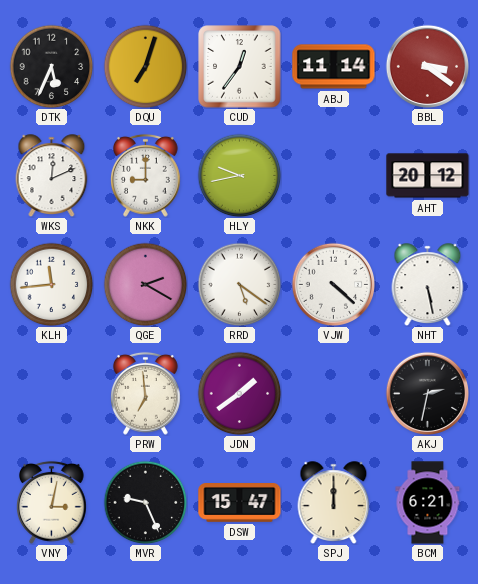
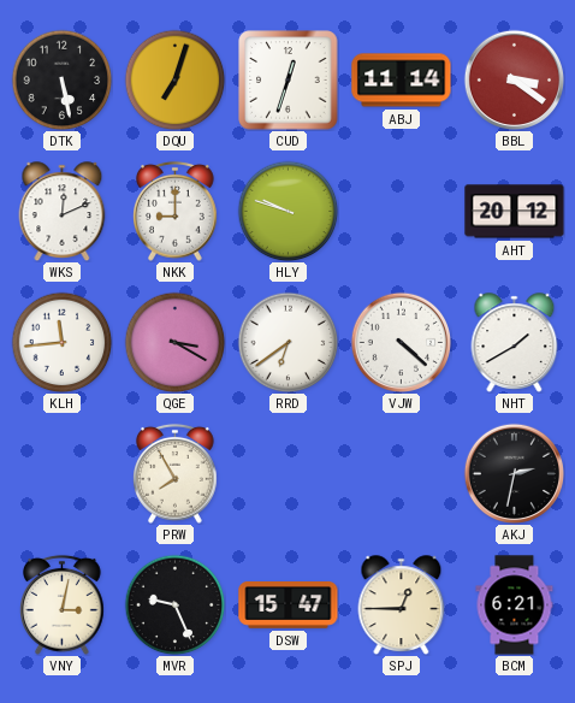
DTK: 5:34 -> 5:28 (61, 79)
CUD: 12:36 -> 12:33 (289, 81)
HLY: 9:43 -> 9:48 (287, 211)
QGE: 2:20 -> 3:20 (174, 342)
RRD: 5:21 -> 6:39 (287, 342)
NHT: 5:28 -> 1:40 (515, 342)
PRW: 6:59 -> 7:55 (176, 473)
JDN: 1:39 -> none (239, 393)
SPJ: 12:00 -> 12:45 (402, 604)
